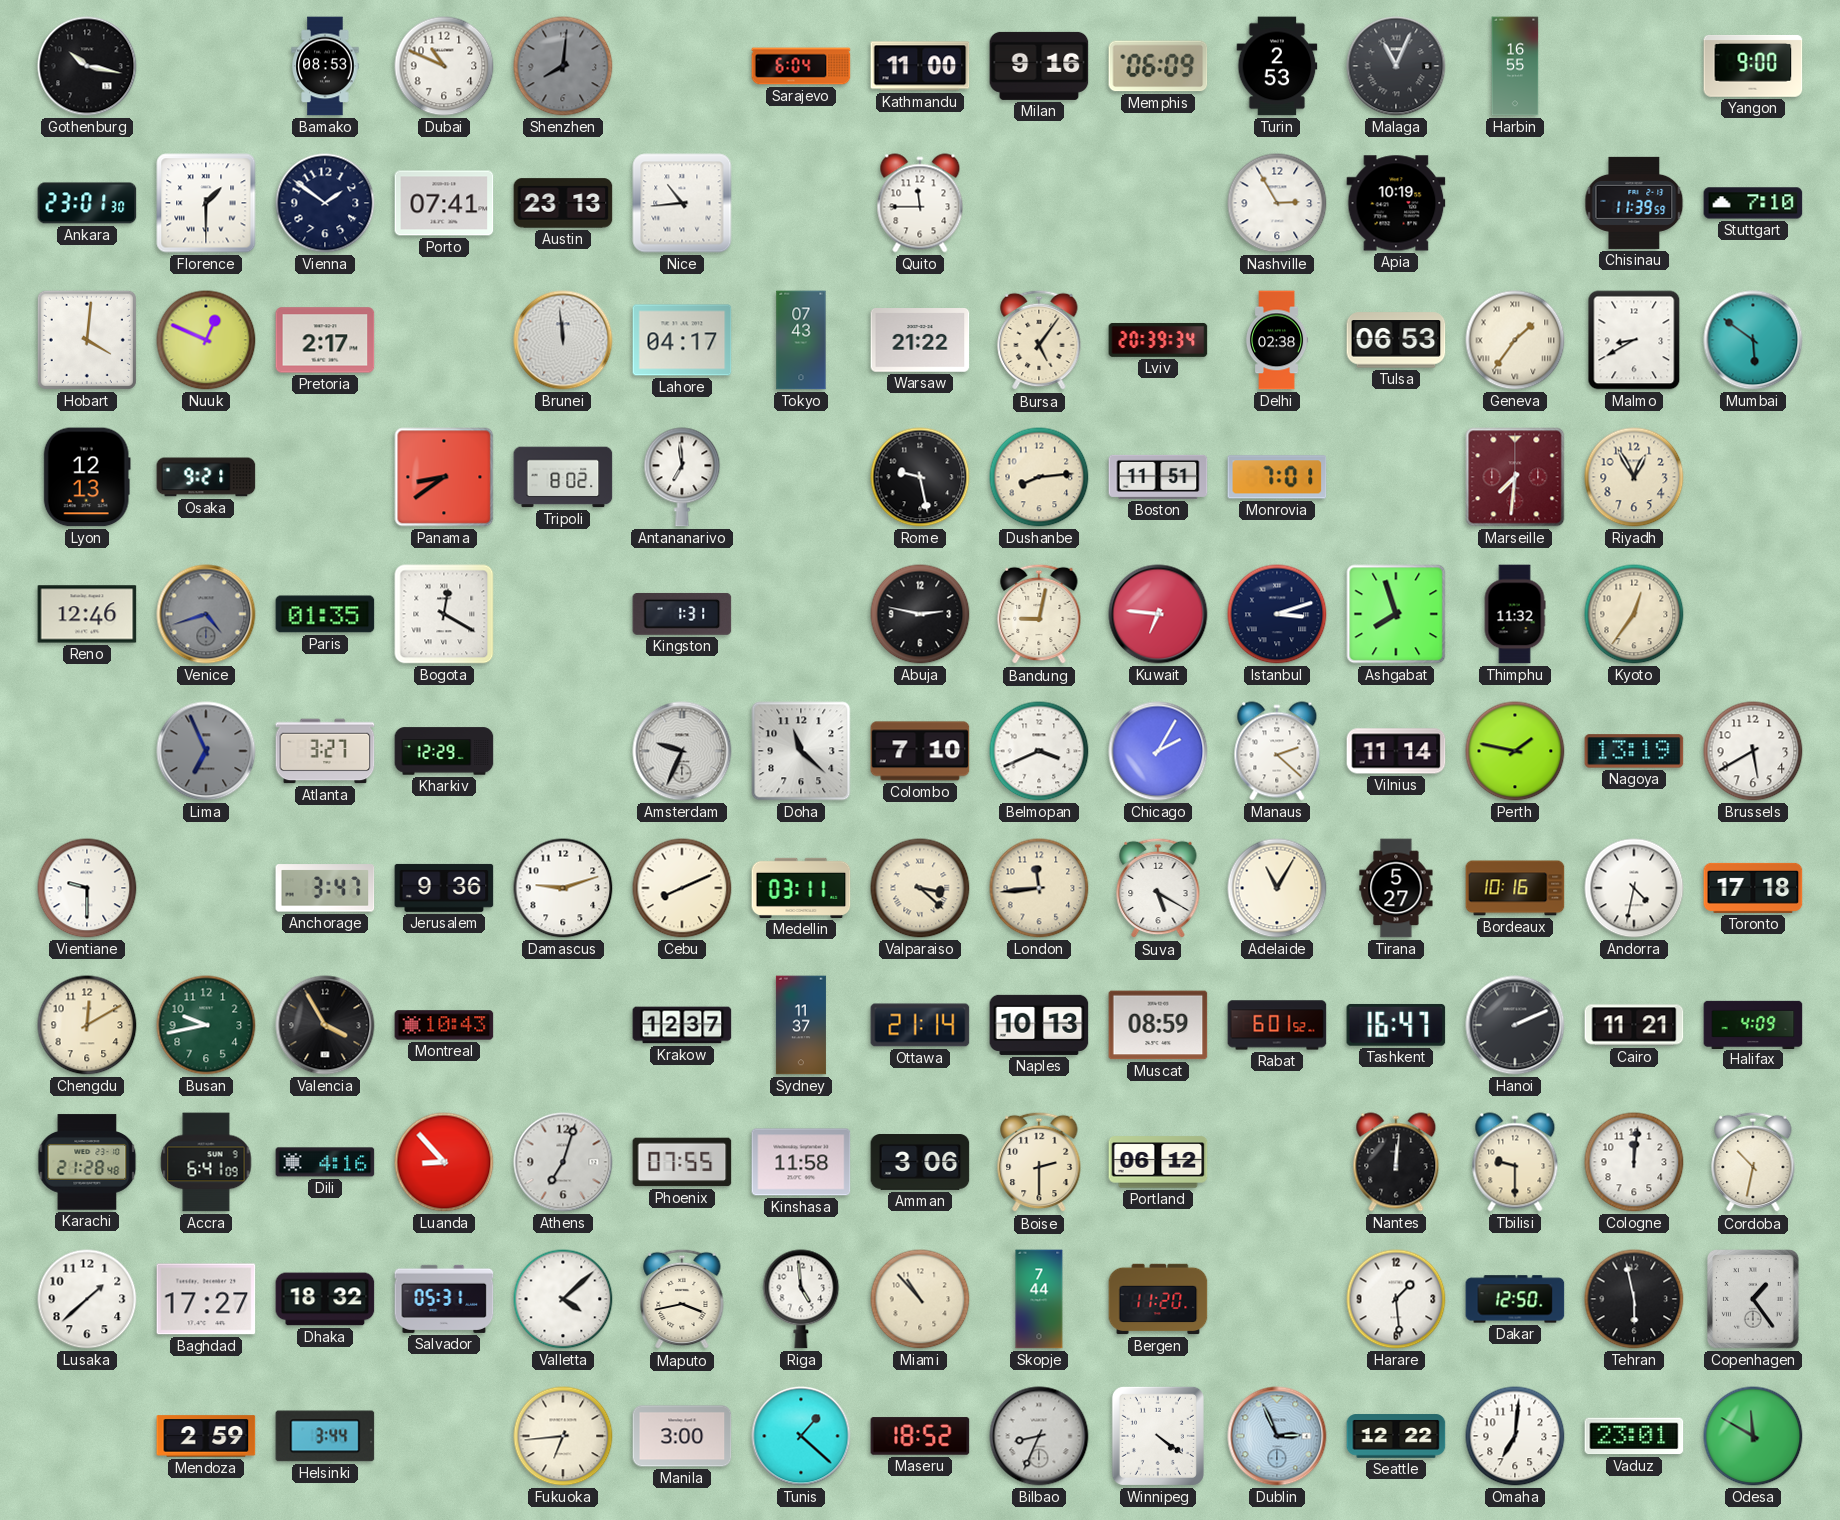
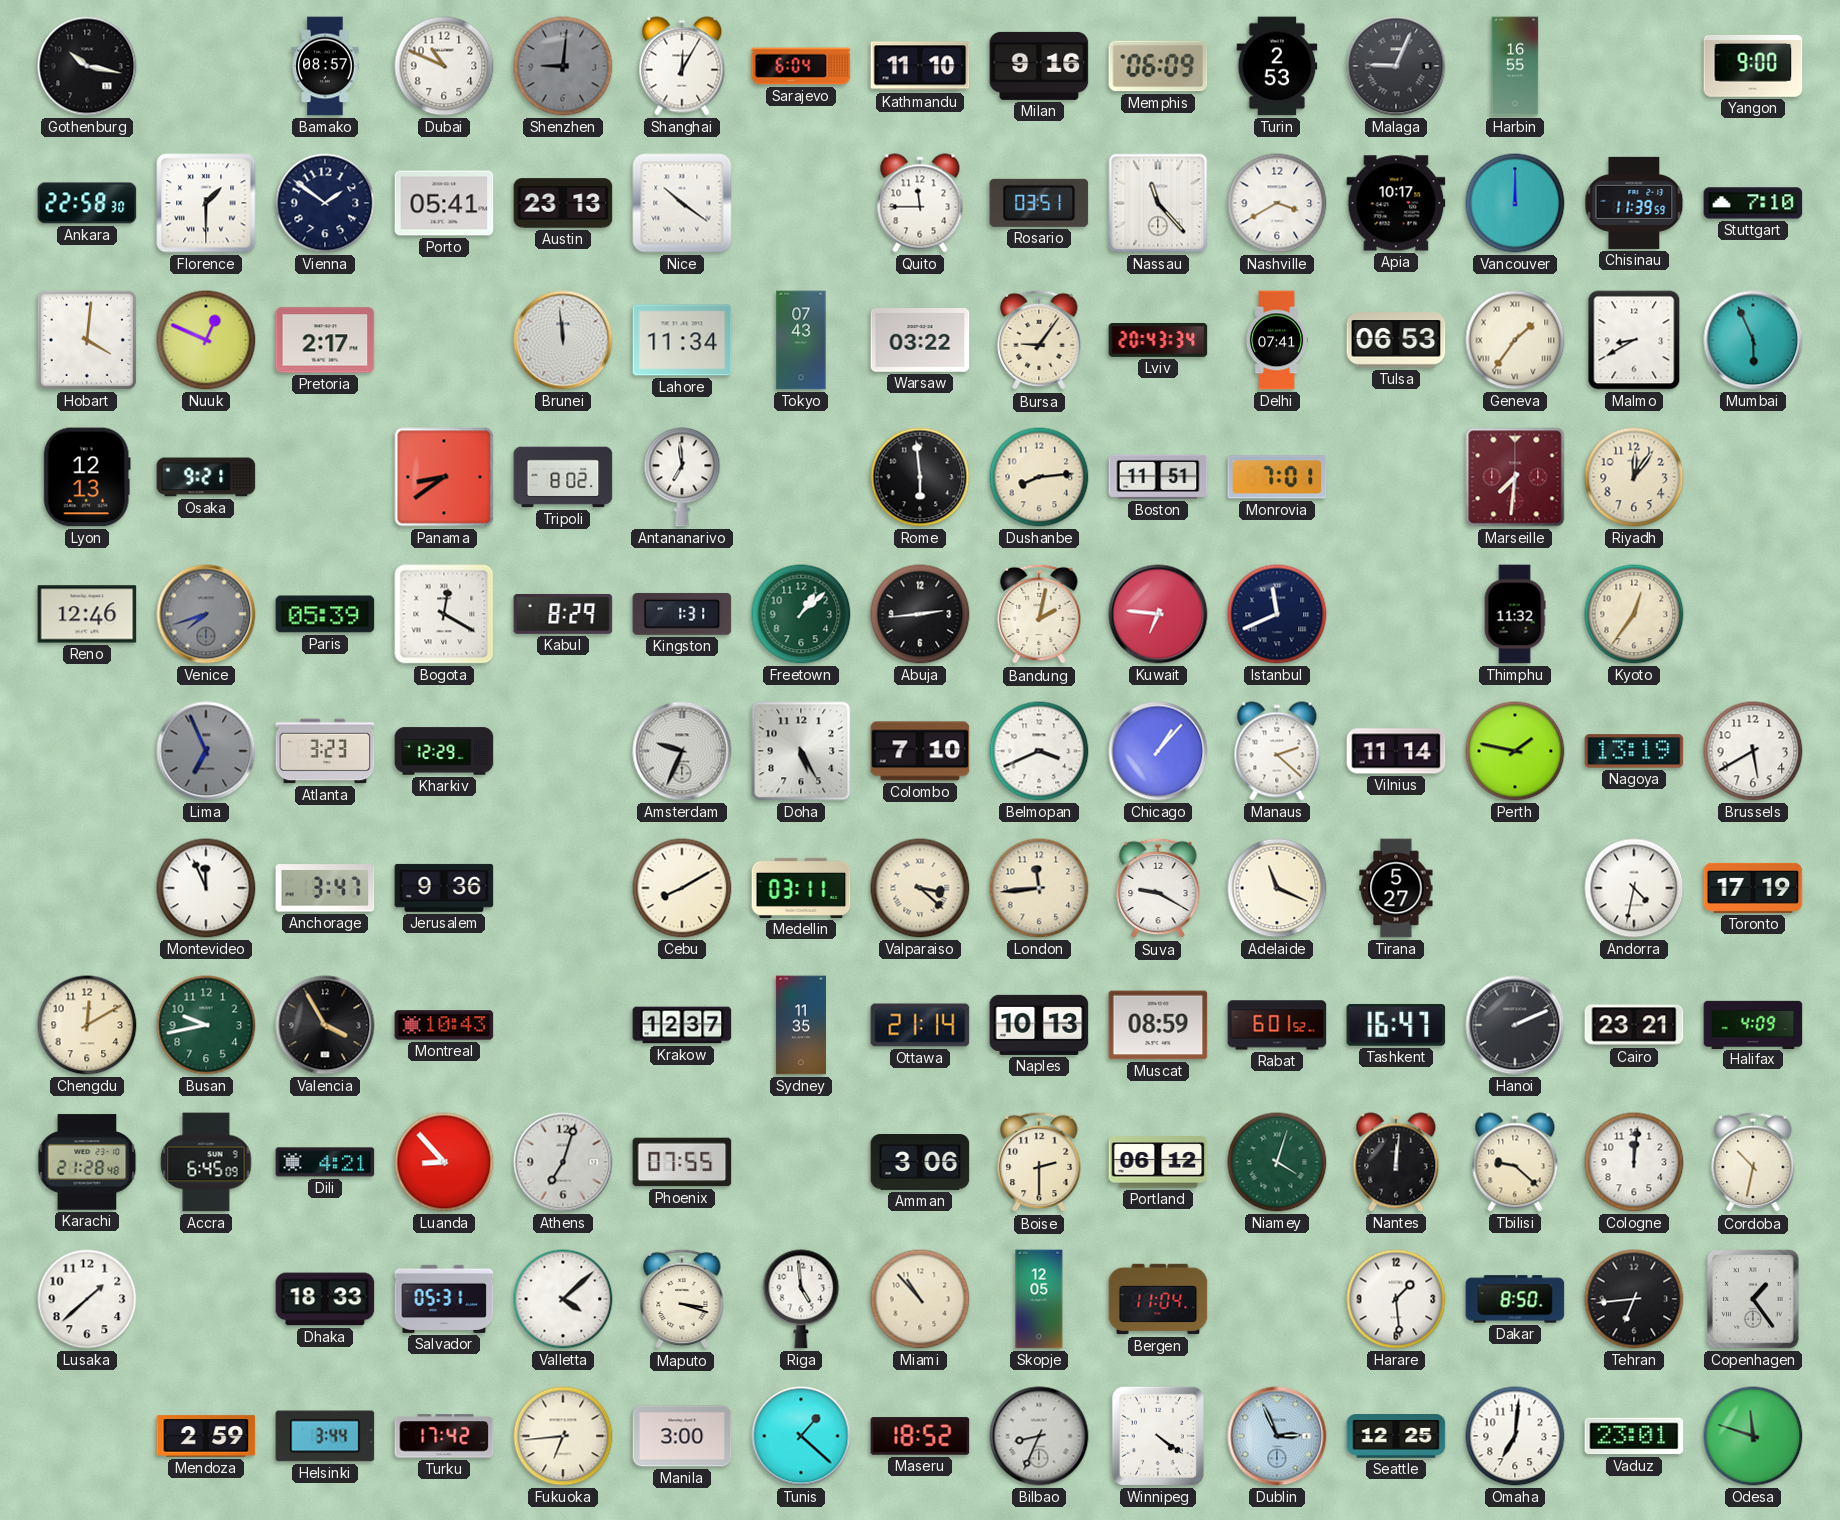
Bamako: 08:53 -> 08:57 (325, 66)
Shenzhen: 8:01 -> 9:01 (563, 66)
Shanghai: none -> 12:05 (682, 66)
Kathmandu: 11:00 -> 11:10 (920, 66)
Malaga: 11:04 -> 9:04 (1396, 66)
Ankara: 23:01 -> 22:58 (87, 203)
Porto: 07:41 -> 05:41 (444, 203)
Nice: 10:44 -> 10:21 (682, 203)
Rosario: none -> 03:51 (1039, 203)
Nassau: none -> 11:23 (1158, 203)
Nashville: 2:55 -> 3:40 (1277, 203)
Apia: 10:19 -> 10:17 (1396, 203)
Vancouver: none -> 12:00 (1515, 203)
Lahore: 04:17 -> 11:34 (682, 340)
Warsaw: 21:22 -> 03:22 (920, 341)
Bursa: 5:06 -> 9:06 (1039, 340)
Lviv: 20:39 -> 20:43 (1158, 340)
Delhi: 02:38 -> 07:41 (1277, 340)
Mumbai: 5:51 -> 5:56 (1753, 340)
Rome: 9:28 -> 5:59 (920, 477)
Riyadh: 12:55 -> 12:06 (1634, 477)
Venice: 4:42 -> 7:42 (206, 614)
Paris: 01:35 -> 05:39 (325, 614)
Kabul: none -> 8:29 (563, 614)
Freetown: none -> 1:08 (801, 614)
Abuja: 2:47 -> 2:44 (920, 614)
Bandung: 9:02 -> 2:02 (1039, 614)
Istanbul: 3:12 -> 11:41 (1277, 614)
Ashgabat: 7:57 -> none (1396, 614)
Atlanta: 3:27 -> 3:23 (325, 751)
Doha: 11:22 -> 5:25 (801, 751)
Chicago: 2:05 -> 1:07 (1158, 751)
Vientiane: 9:30 -> none (87, 888)
Montevideo: none -> 11:56 (206, 888)
Damascus: 9:12 -> none (563, 888)
Cebu: 8:11 -> 8:10 (682, 888)
Suva: 5:20 -> 9:20 (1158, 888)
Adelaide: 11:05 -> 11:19 (1277, 888)
Bordeaux: 10:16 -> none (1515, 888)
Toronto: 17:18 -> 17:19 (1753, 888)
Sydney: 11:37 -> 11:35 (801, 1025)
Cairo: 11:21 -> 23:21 (1634, 1025)
Accra: 6:41 -> 6:45 (206, 1162)
Dili: 4:16 -> 4:21 (325, 1162)
Kinshasa: 11:58 -> none (801, 1162)
Niamey: none -> 4:03 (1277, 1162)
Tbilisi: 9:30 -> 9:22 (1515, 1162)
Baghdad: 17:27 -> none (206, 1299)
Dhaka: 18:32 -> 18:33 (325, 1299)
Maputo: 3:43 -> 3:18 (682, 1299)
Skopje: 7:44 -> 12:05 (1039, 1299)
Bergen: 11:20 -> 11:04 (1158, 1299)
Dakar: 12:50 -> 8:50 (1515, 1299)
Tehran: 5:58 -> 6:44 (1634, 1299)
Turku: none -> 17:42 (444, 1436)
Seattle: 12:22 -> 12:25 (1396, 1436)
Odesa: 11:50 -> 11:48 (1753, 1436)
